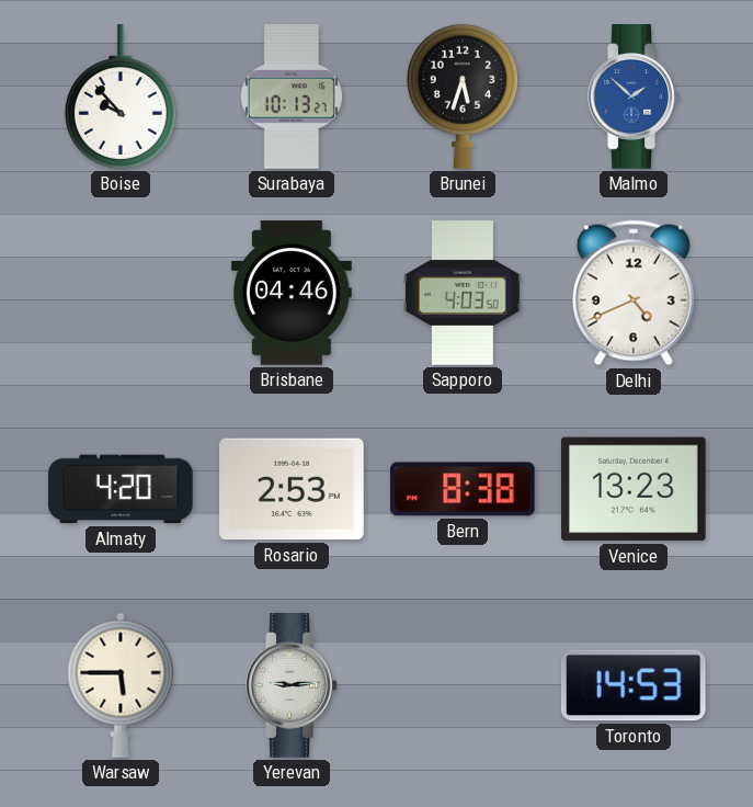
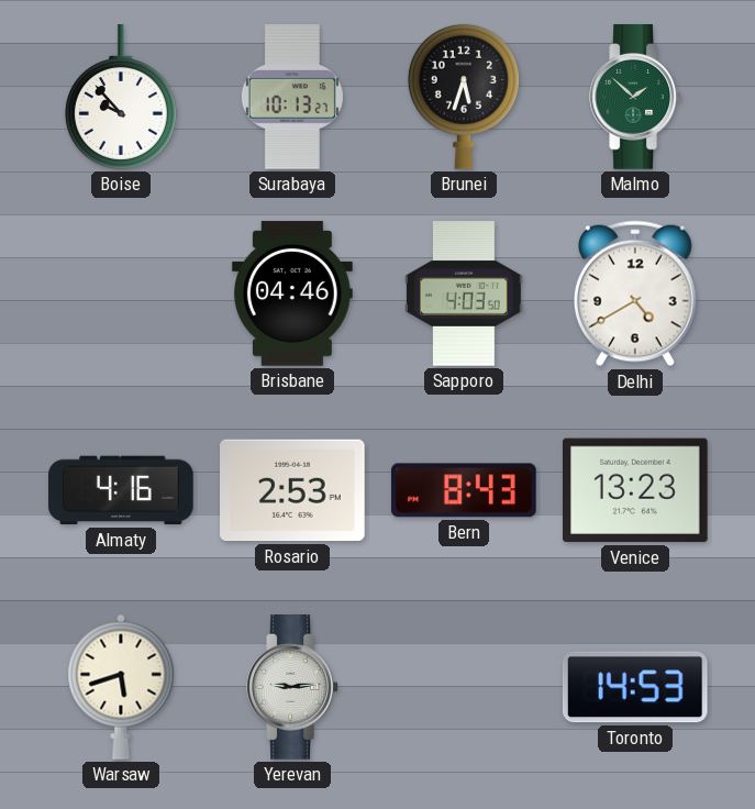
Malmo dial: blue -> green (635, 97)
Delhi: 4:41 -> 4:40 (635, 293)
Almaty: 4:20 -> 4:16 (121, 490)
Bern: 8:38 -> 8:43 (465, 490)
Warsaw: 5:45 -> 5:42 (121, 687)
